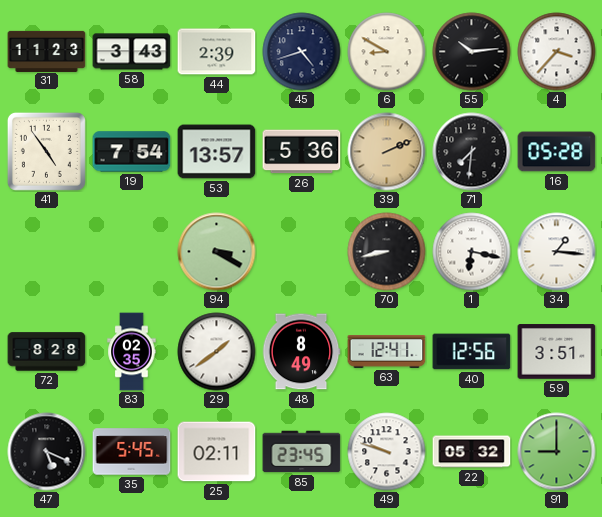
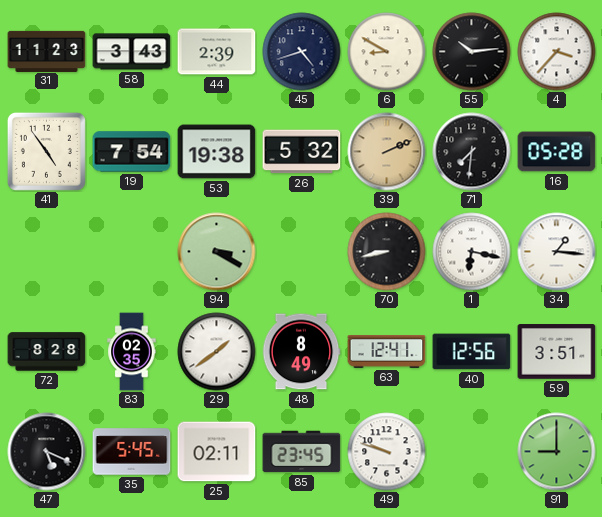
53: 13:57 -> 19:38 (217, 152)
26: 5:36 -> 5:32 (302, 152)
22: 05:32 -> none (472, 452)
